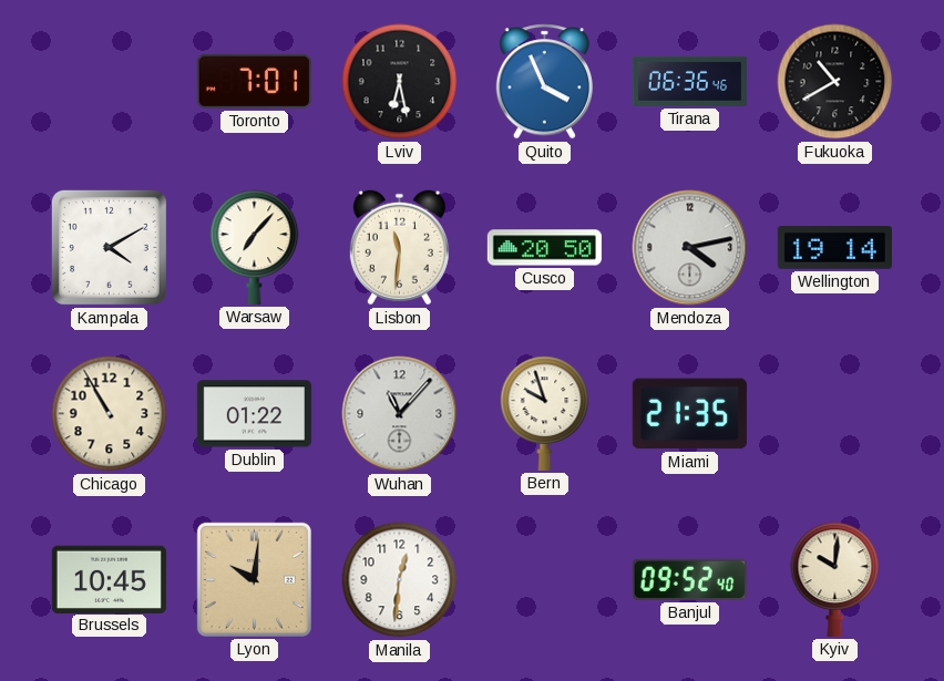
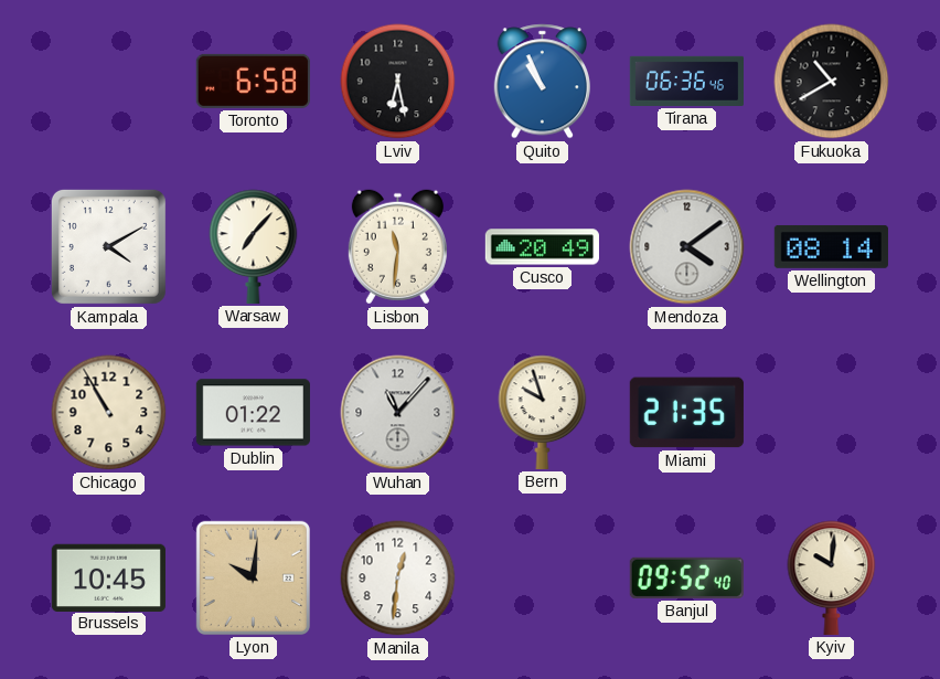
Toronto: 7:01 -> 6:58 (253, 81)
Quito: 3:56 -> 10:56 (542, 82)
Cusco: 20:50 -> 20:49 (542, 247)
Mendoza: 4:13 -> 4:09 (687, 247)
Wellington: 19:14 -> 08:14 (831, 246)
